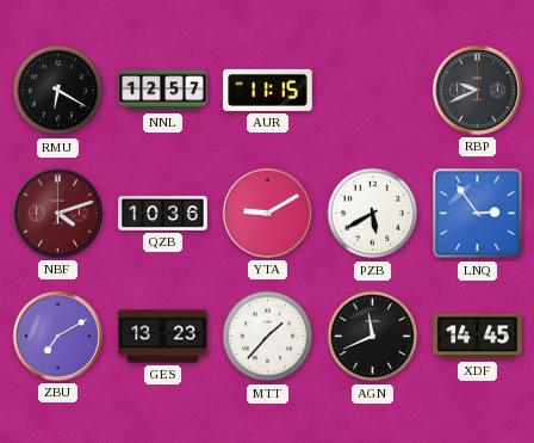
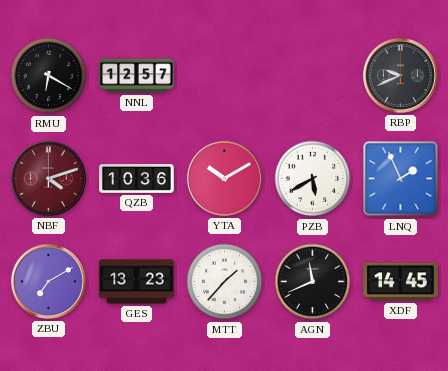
AUR: 11:15 -> none (268, 90)
YTA: 9:10 -> 10:10 (224, 178)
LNQ: 2:54 -> 1:56 (401, 179)
